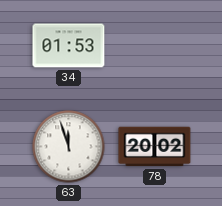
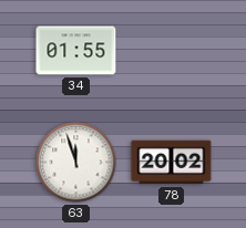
34: 01:53 -> 01:55 (76, 51)
